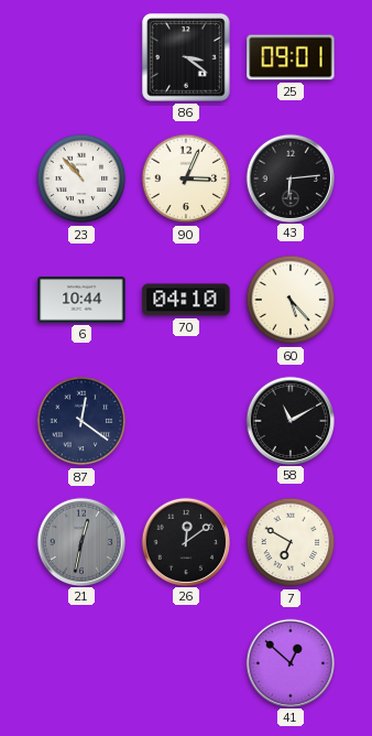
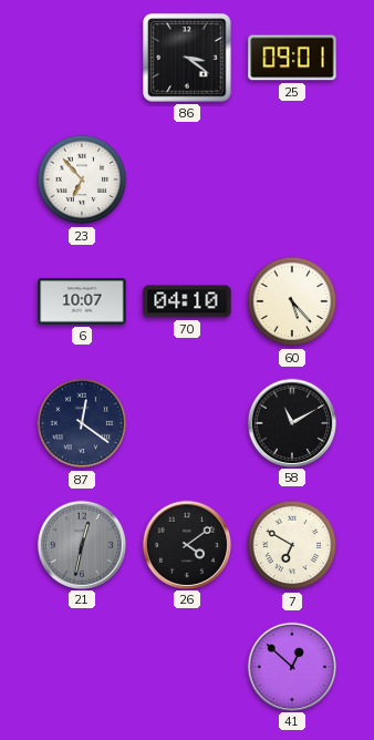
23: 10:53 -> 6:53 (82, 179)
90: 3:04 -> none (186, 178)
43: 6:14 -> none (289, 177)
6: 10:44 -> 10:07 (82, 301)
26: 12:09 -> 4:09 (186, 544)
